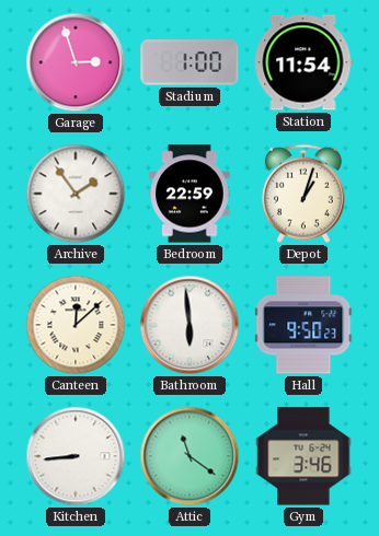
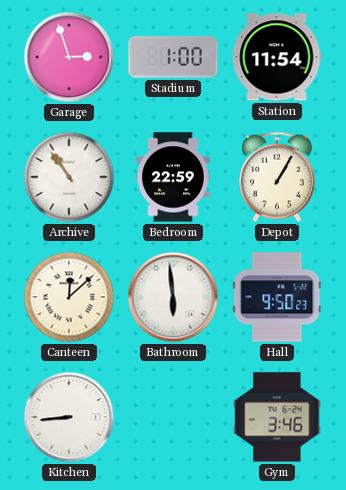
Archive: 1:54 -> 10:54 (69, 177)
Depot: 1:03 -> 1:05 (277, 177)
Attic: 11:21 -> none (190, 456)
